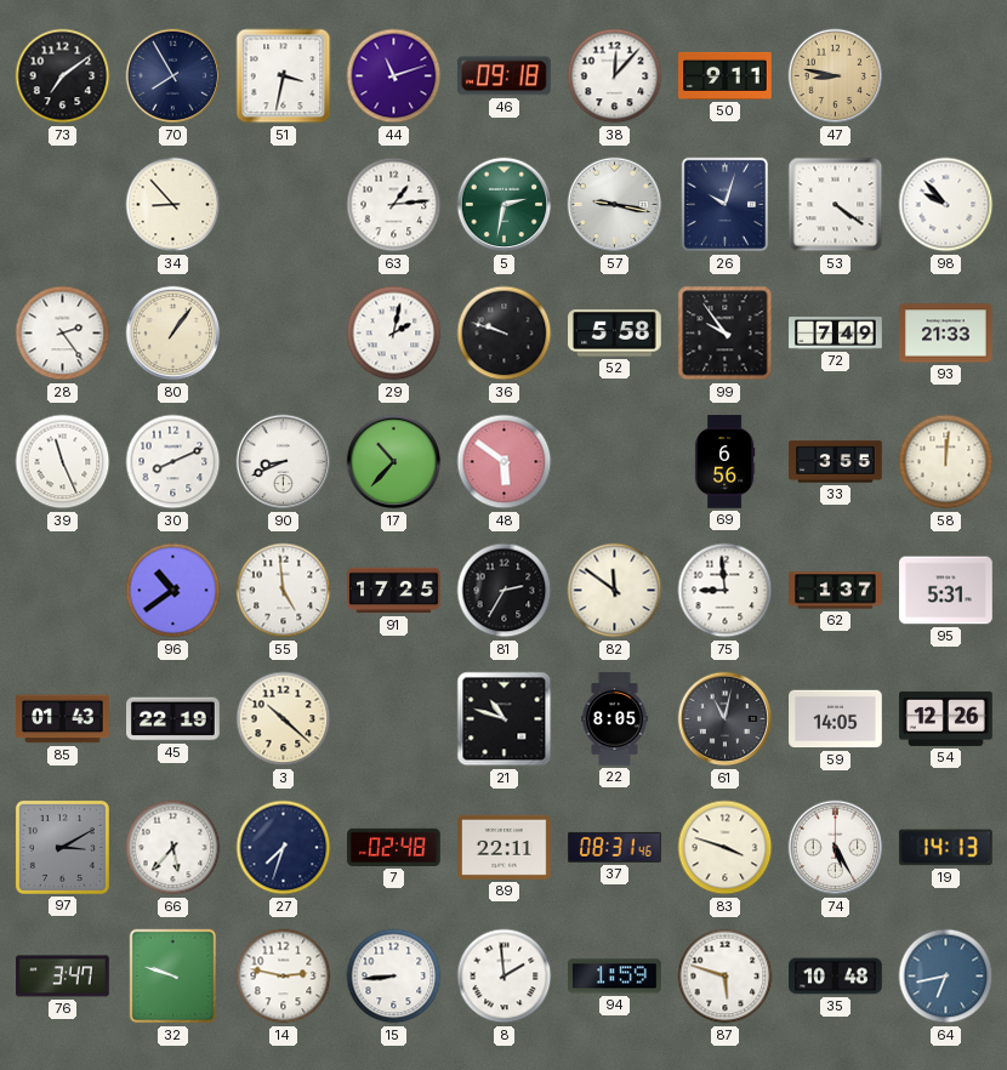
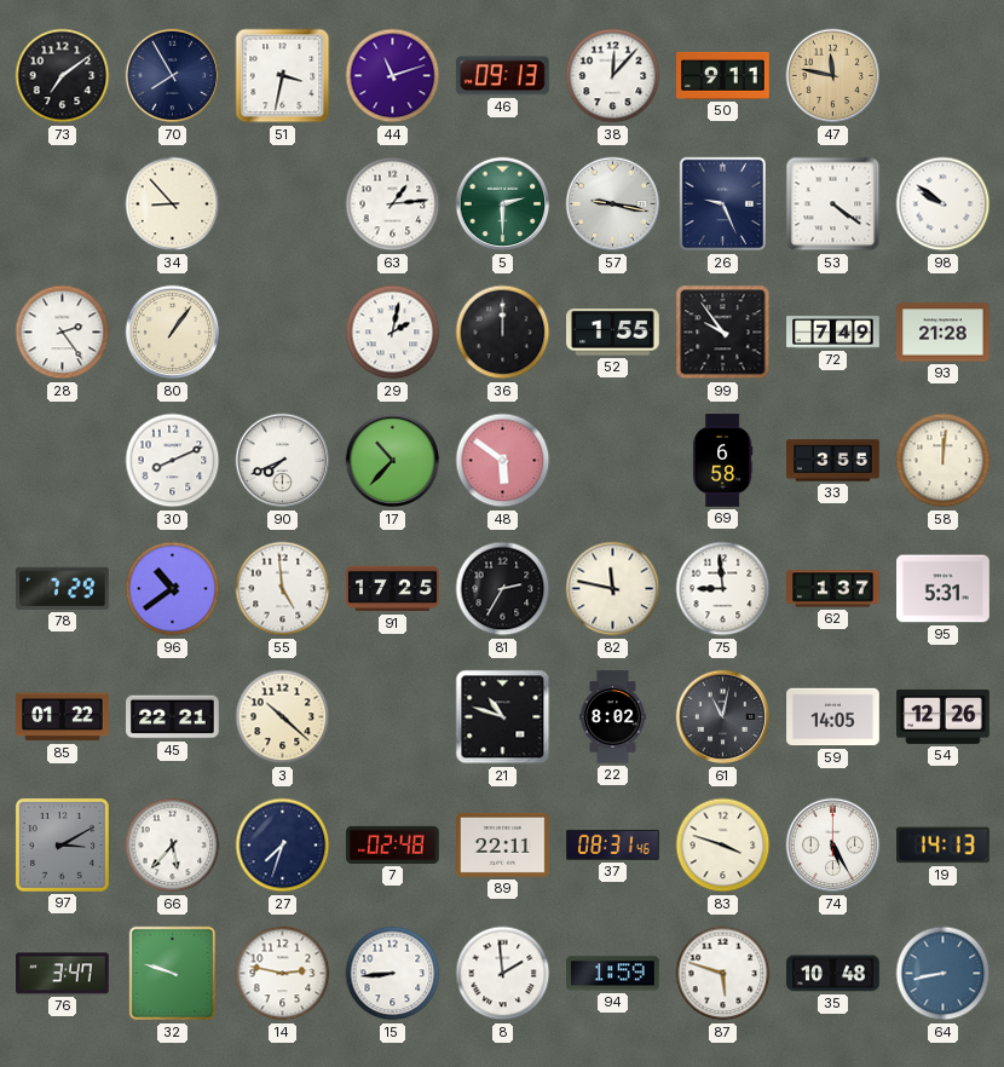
46: 09:18 -> 09:13 (502, 76)
47: 8:47 -> 11:47 (833, 76)
5: 2:32 -> 2:30 (503, 204)
26: 10:03 -> 9:26 (723, 204)
98: 9:53 -> 9:51 (944, 204)
36: 9:48 -> 12:00 (503, 333)
52: 5:58 -> 1:55 (613, 333)
93: 21:33 -> 21:28 (944, 333)
39: 11:26 -> none (63, 462)
90: 8:41 -> 7:41 (283, 461)
69: 6:56 -> 6:58 (722, 461)
78: none -> 7:29 (63, 588)
82: 11:51 -> 11:47 (613, 589)
85: 01:43 -> 01:22 (63, 717)
45: 22:19 -> 22:21 (173, 717)
22: 8:05 -> 8:02 (613, 717)
64: 6:43 -> 8:43 (944, 974)
